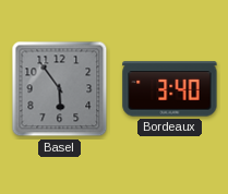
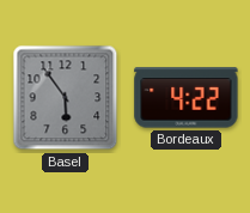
Bordeaux: 3:40 -> 4:22 (187, 98)
